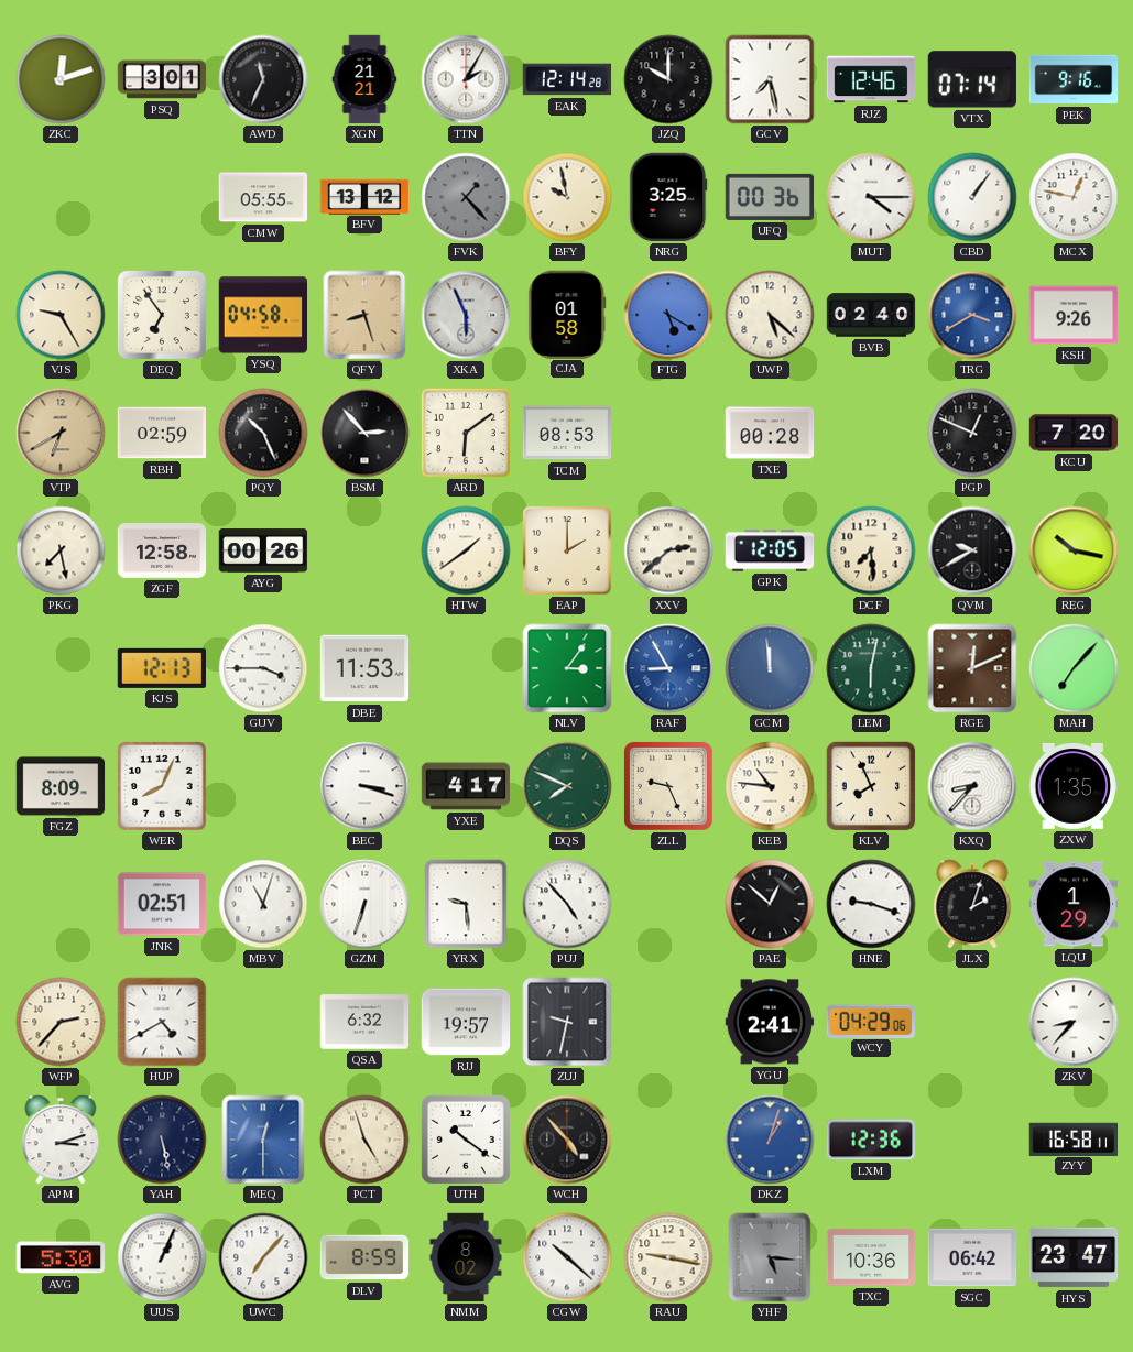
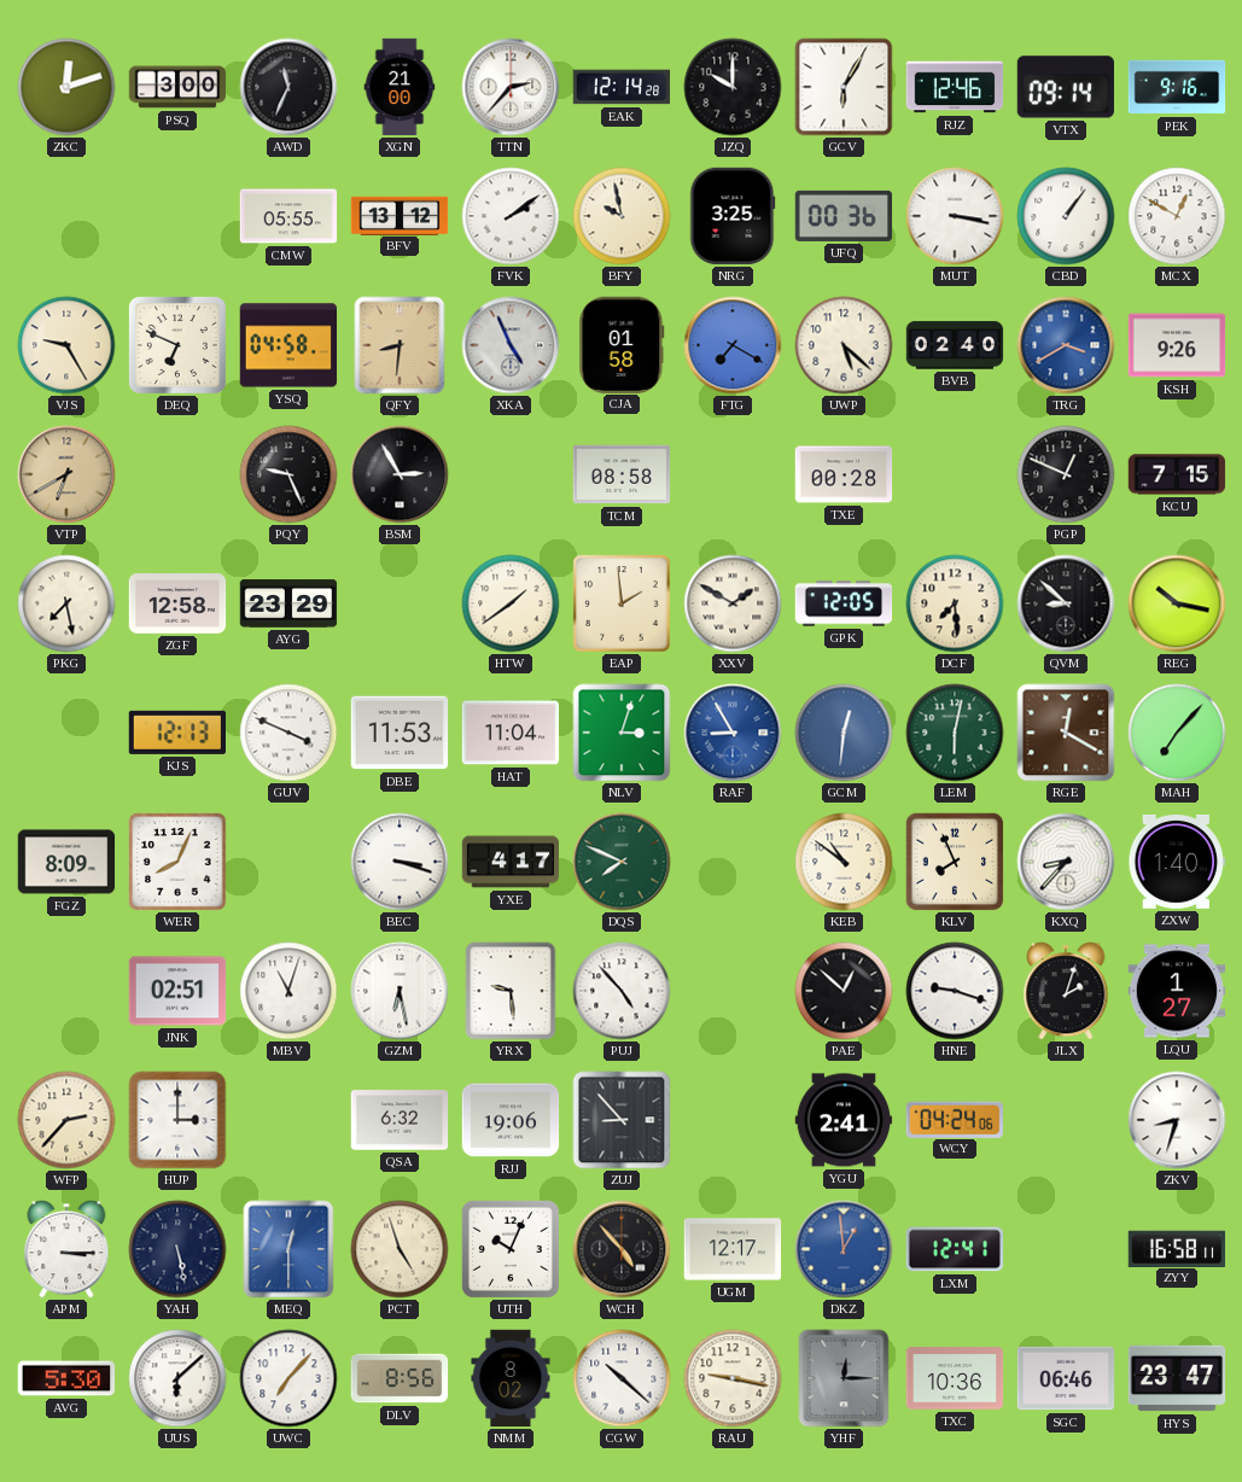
PSQ: 3:01 -> 3:00 (177, 87)
XGN: 21:21 -> 21:00 (400, 87)
TTN: 2:05 -> 2:37 (511, 87)
GCV: 7:28 -> 6:05 (844, 87)
VTX: 07:14 -> 09:14 (1065, 87)
FVK: 1:23 -> 2:09 (511, 216)
FVK dial: grey -> white (511, 216)
MUT: 4:15 -> 3:17 (955, 216)
MCX: 12:47 -> 12:50 (1177, 216)
DEQ: 6:54 -> 6:49 (177, 345)
QFY: 8:27 -> 8:31 (400, 345)
XKA: 5:56 -> 4:56 (511, 345)
FTG: 5:20 -> 7:20 (733, 345)
RBH: 02:59 -> none (162, 433)
PQY: 10:26 -> 9:26 (288, 474)
BSM: 2:53 -> 2:55 (400, 474)
ARD: 6:09 -> none (466, 433)
TCM: 08:53 -> 08:58 (622, 474)
KCU: 7:20 -> 7:15 (1177, 474)
AYG: 00:26 -> 23:29 (288, 603)
EAP: 2:00 -> 1:59 (622, 603)
XXV: 2:38 -> 1:50 (733, 603)
QVM: 9:40 -> 8:52 (1066, 603)
GUV: 3:45 -> 3:49 (288, 733)
HAT: none -> 11:04 (511, 733)
NLV: 3:06 -> 3:03 (622, 733)
GCM: 11:59 -> 12:31 (844, 733)
RGE: 12:11 -> 12:20 (1066, 733)
ZLL: 9:26 -> none (668, 786)
KEB: 10:46 -> 10:51 (844, 862)
ZXW: 1:35 -> 1:40 (1177, 863)
GZM: 6:33 -> 6:28 (400, 991)
LQU: 1:29 -> 1:27 (1177, 991)
HUP: 4:40 -> 3:00 (177, 1120)
RJJ: 19:57 -> 19:06 (511, 1120)
ZUJ: 9:32 -> 8:53 (622, 1120)
WCY: 04:29 -> 04:24 (954, 1119)
ZKV: 8:37 -> 8:33 (1177, 1120)
APM: 3:12 -> 3:15 (66, 1249)
UTH: 10:21 -> 10:04 (511, 1249)
UGM: none -> 12:17 (733, 1249)
DKZ: 1:03 -> 12:59 (844, 1249)
LXM: 12:36 -> 12:41 (955, 1249)
UUS: 1:04 -> 6:08 (177, 1378)
DLV: 8:59 -> 8:56 (400, 1378)
YHF: 5:16 -> 12:15 (844, 1378)
SGC: 06:42 -> 06:46 (1066, 1378)
